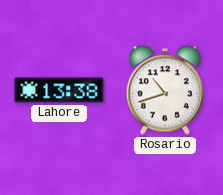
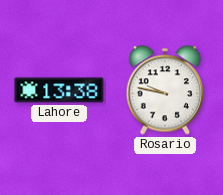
Rosario: 10:42 -> 9:47 (165, 90)
